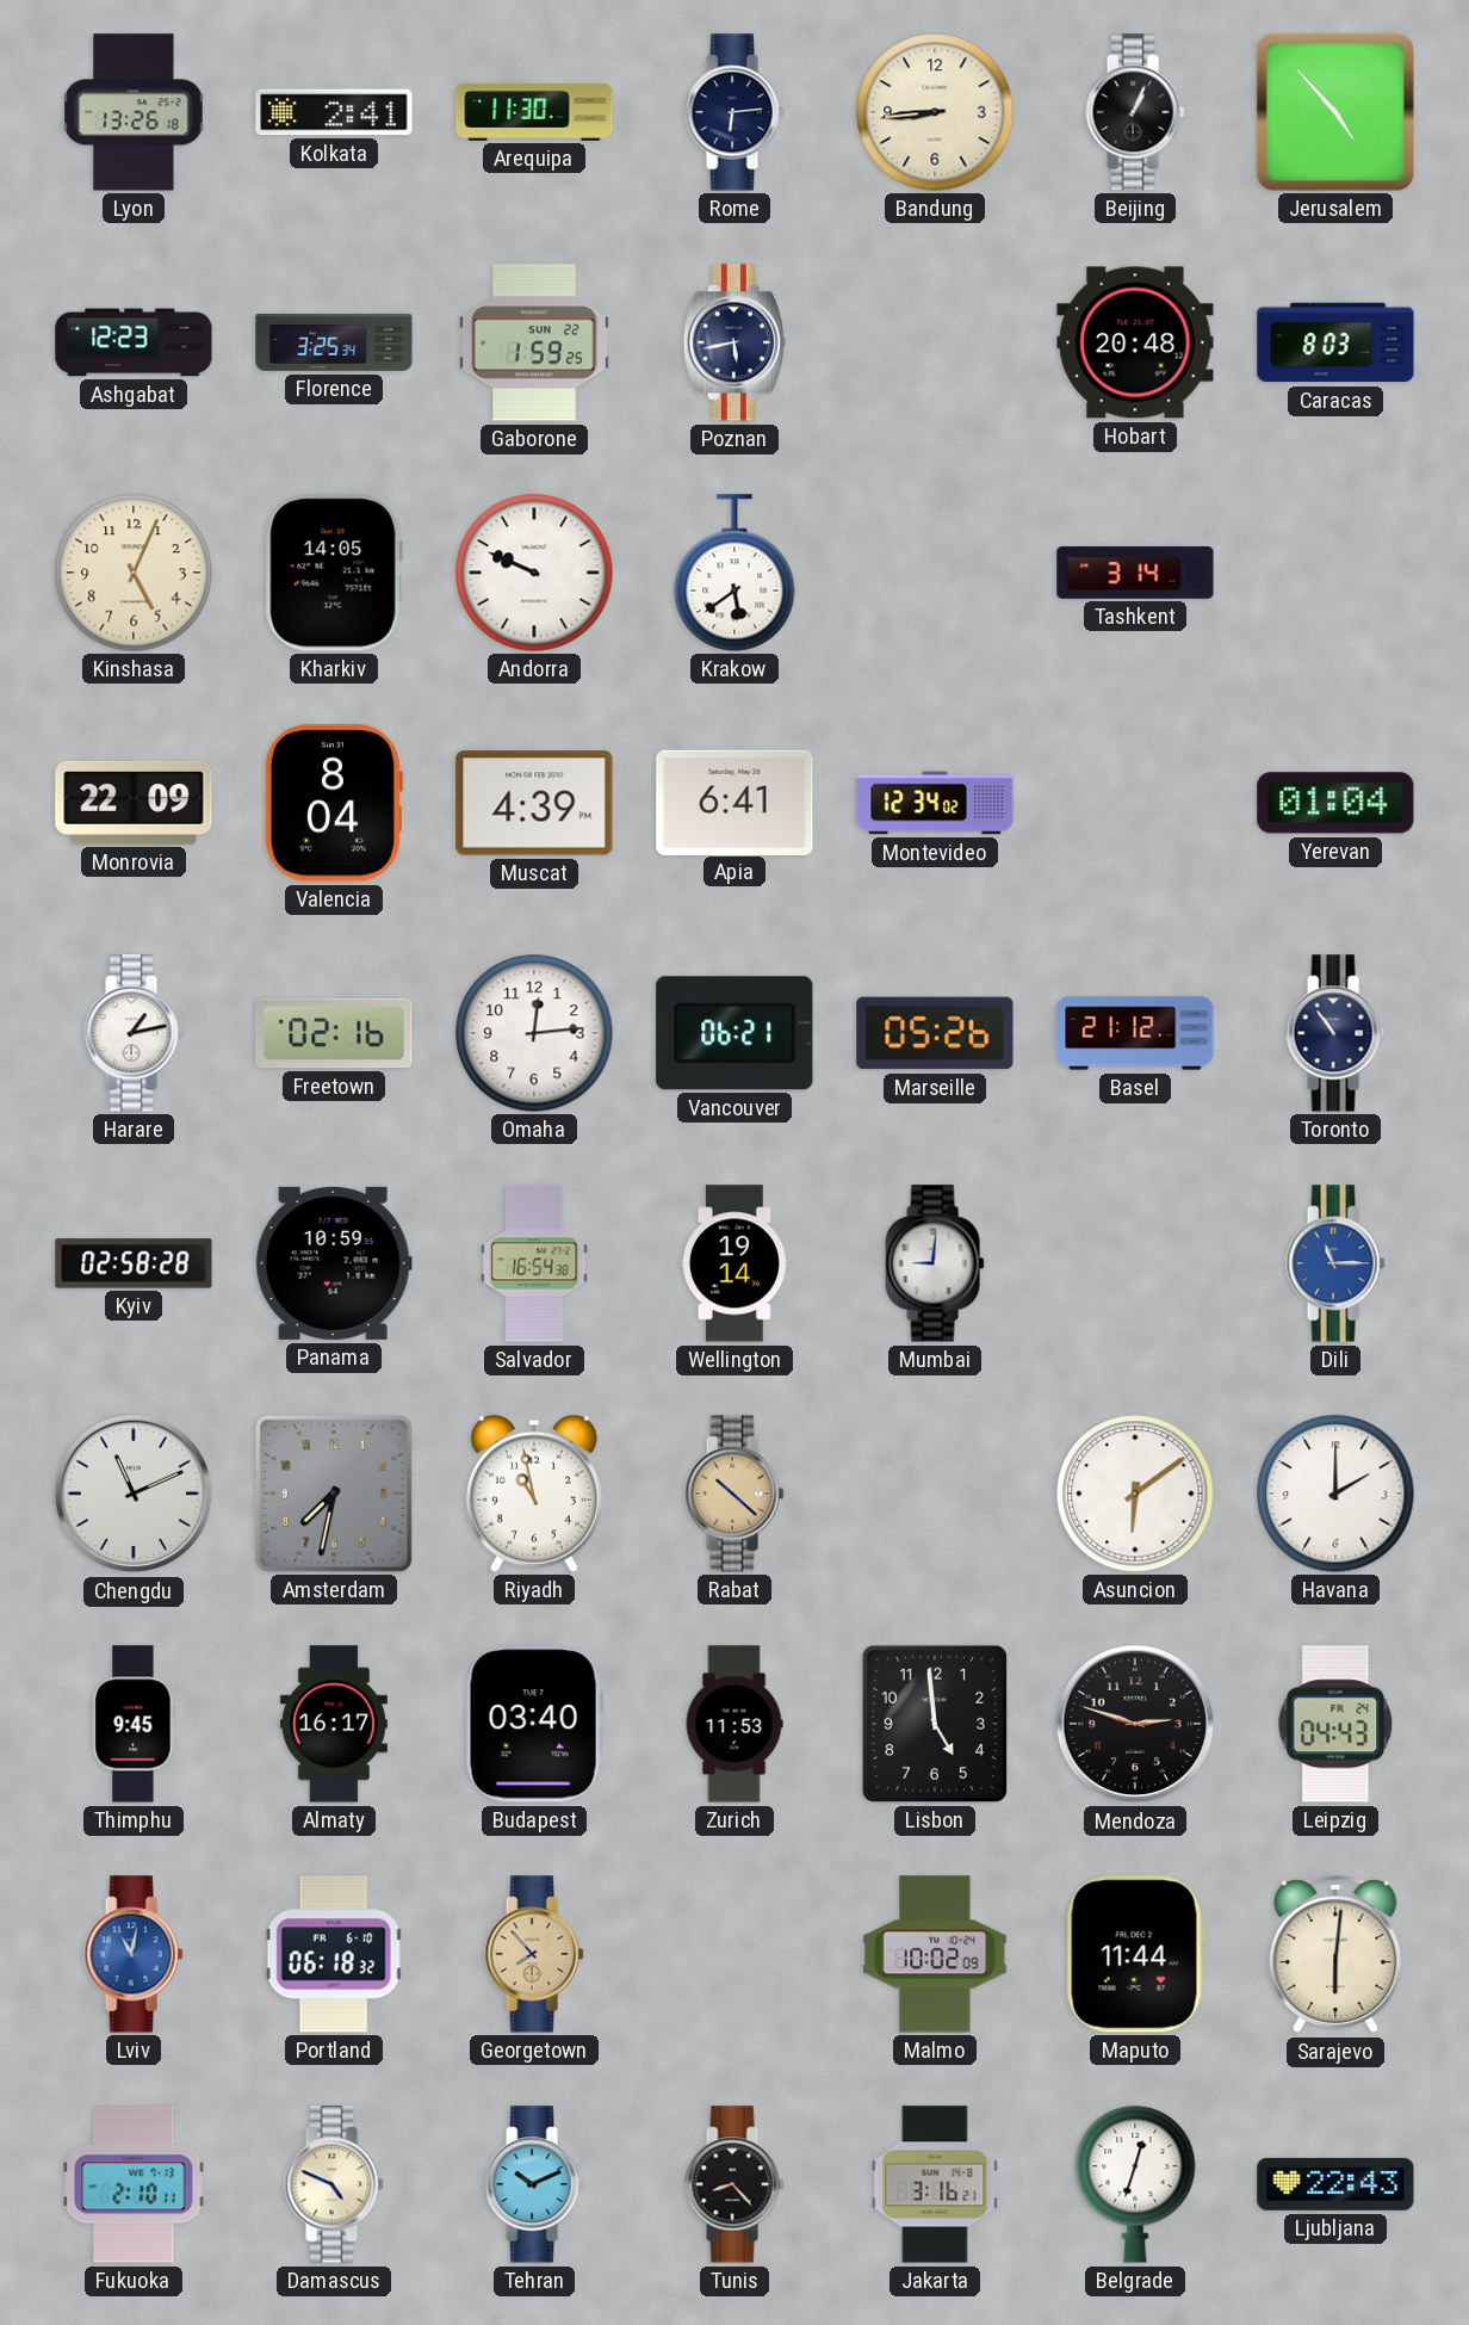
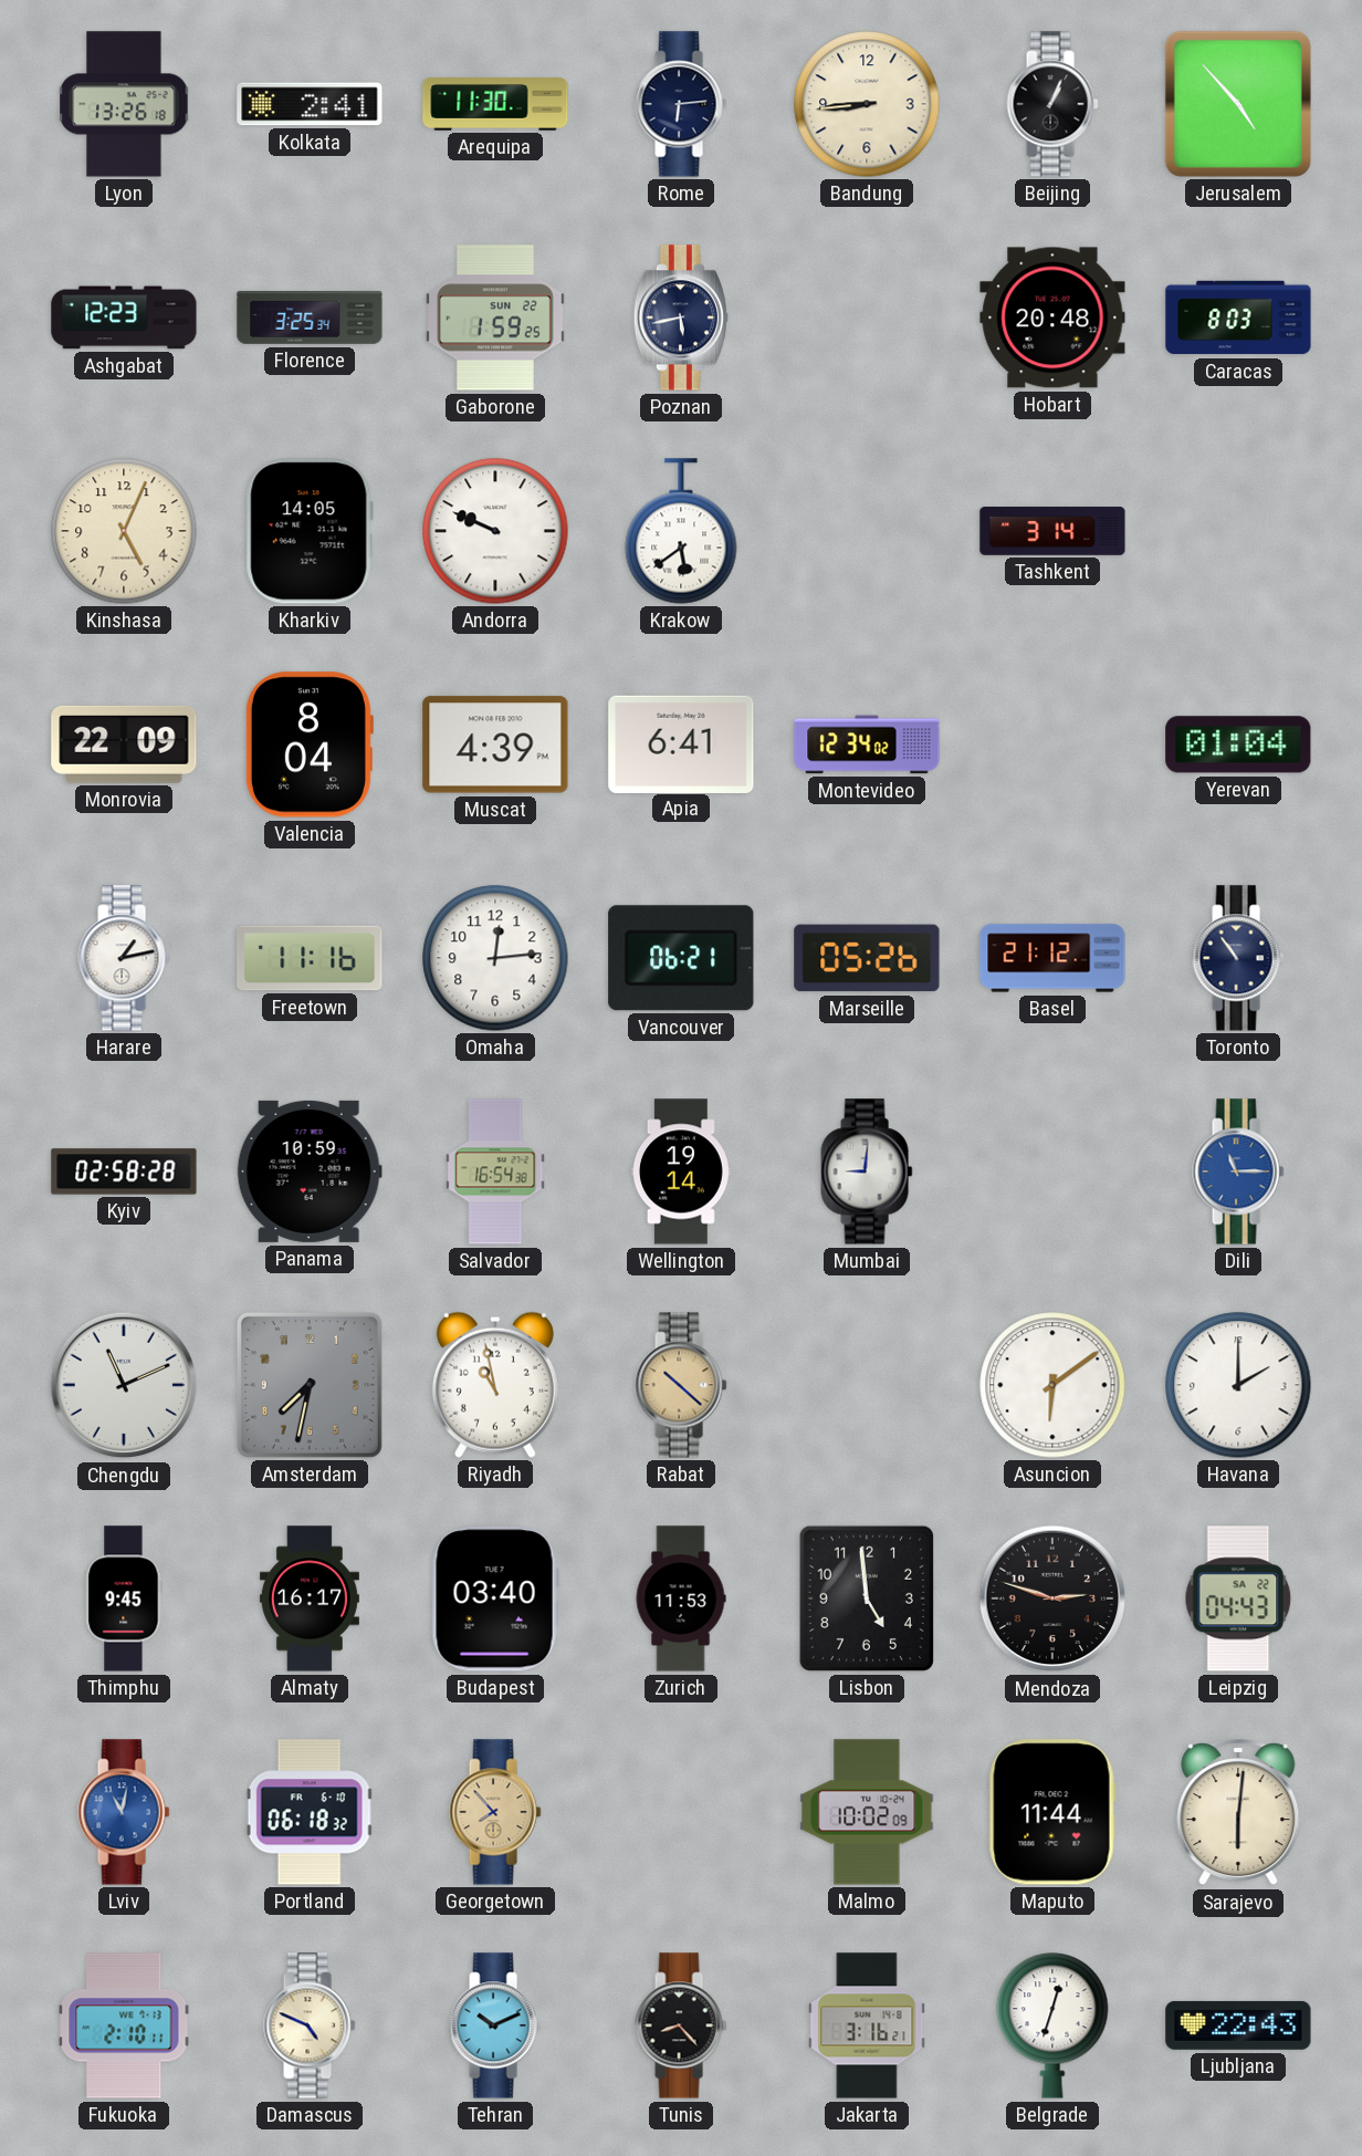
Freetown: 02:16 -> 11:16 (310, 958)
Leipzig date: FR 24 -> SA 22 (1238, 1598)
